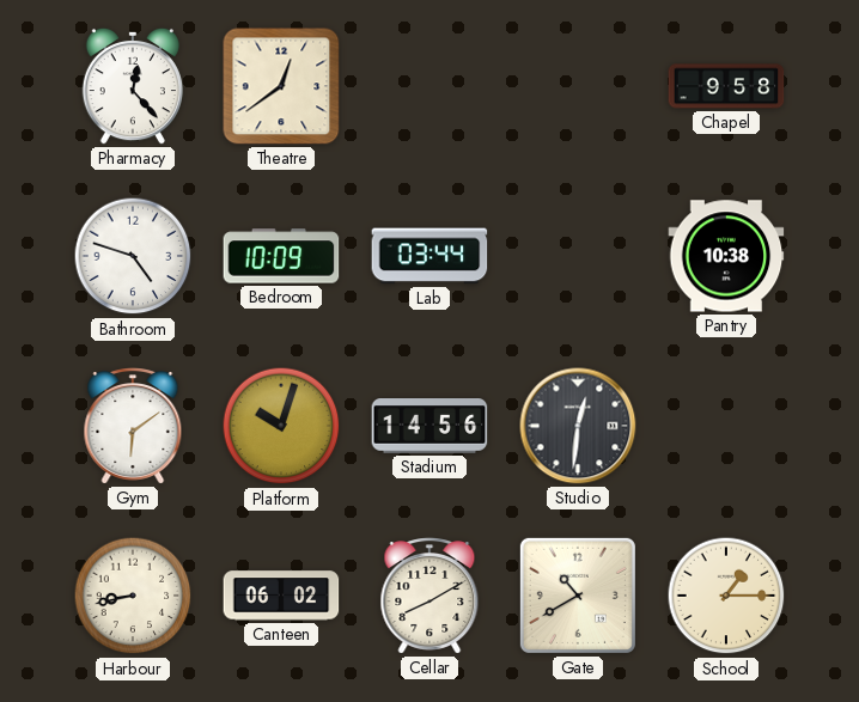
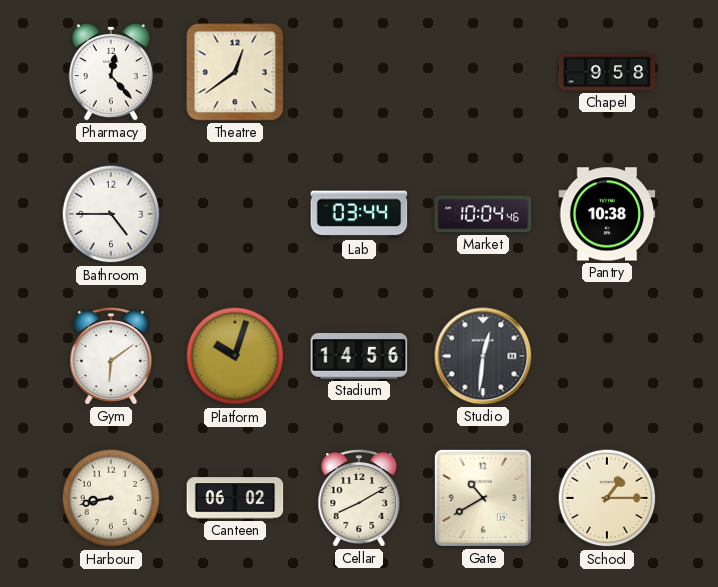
Bathroom: 4:48 -> 4:45 (111, 214)
Bedroom: 10:09 -> none (281, 256)
Market: none -> 10:04 (483, 214)
